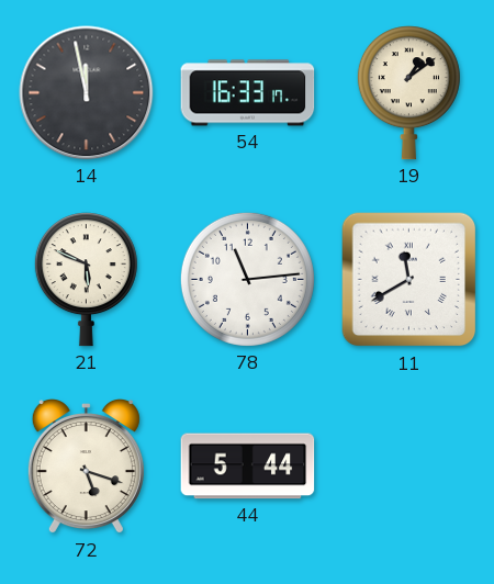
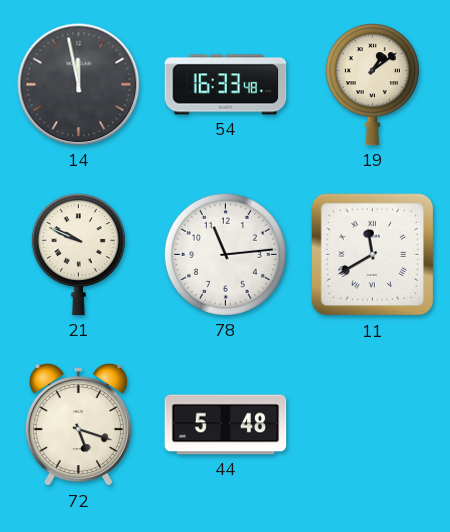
54: 16:33:17 -> 16:33:48 (226, 85)
21: 5:49 -> 9:49 (78, 255)
44: 5:44 -> 5:48 (226, 425)
